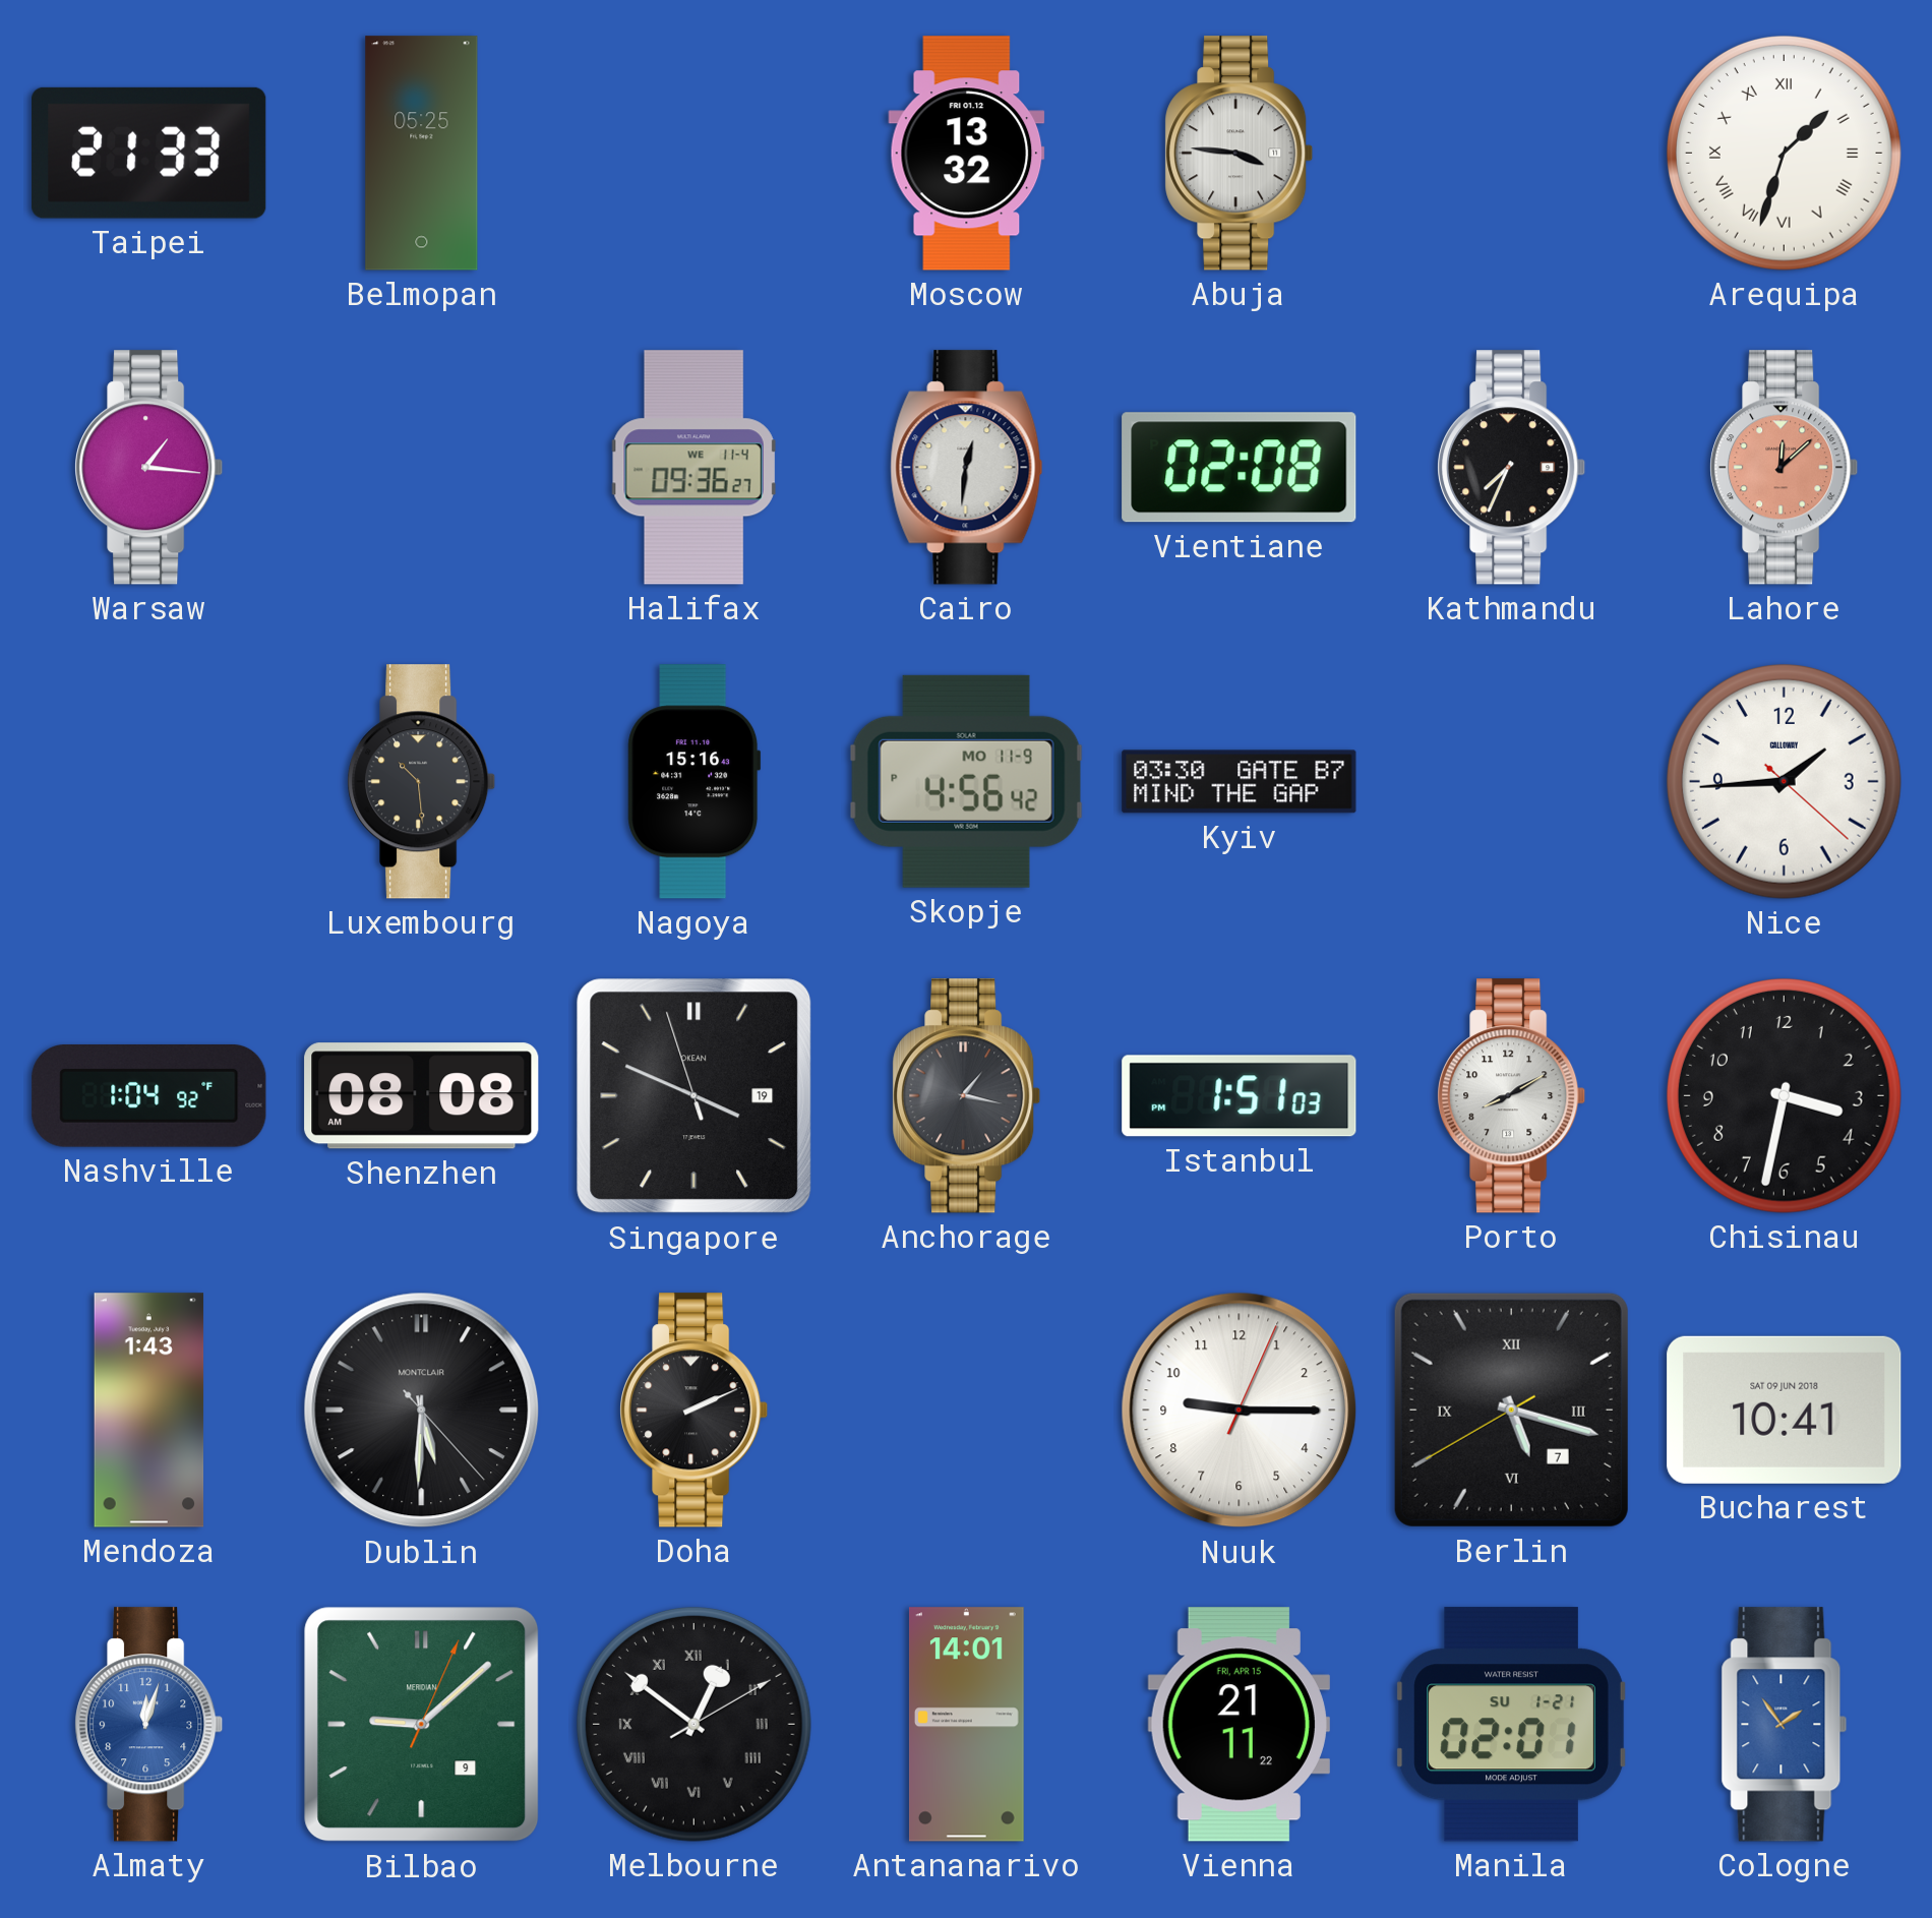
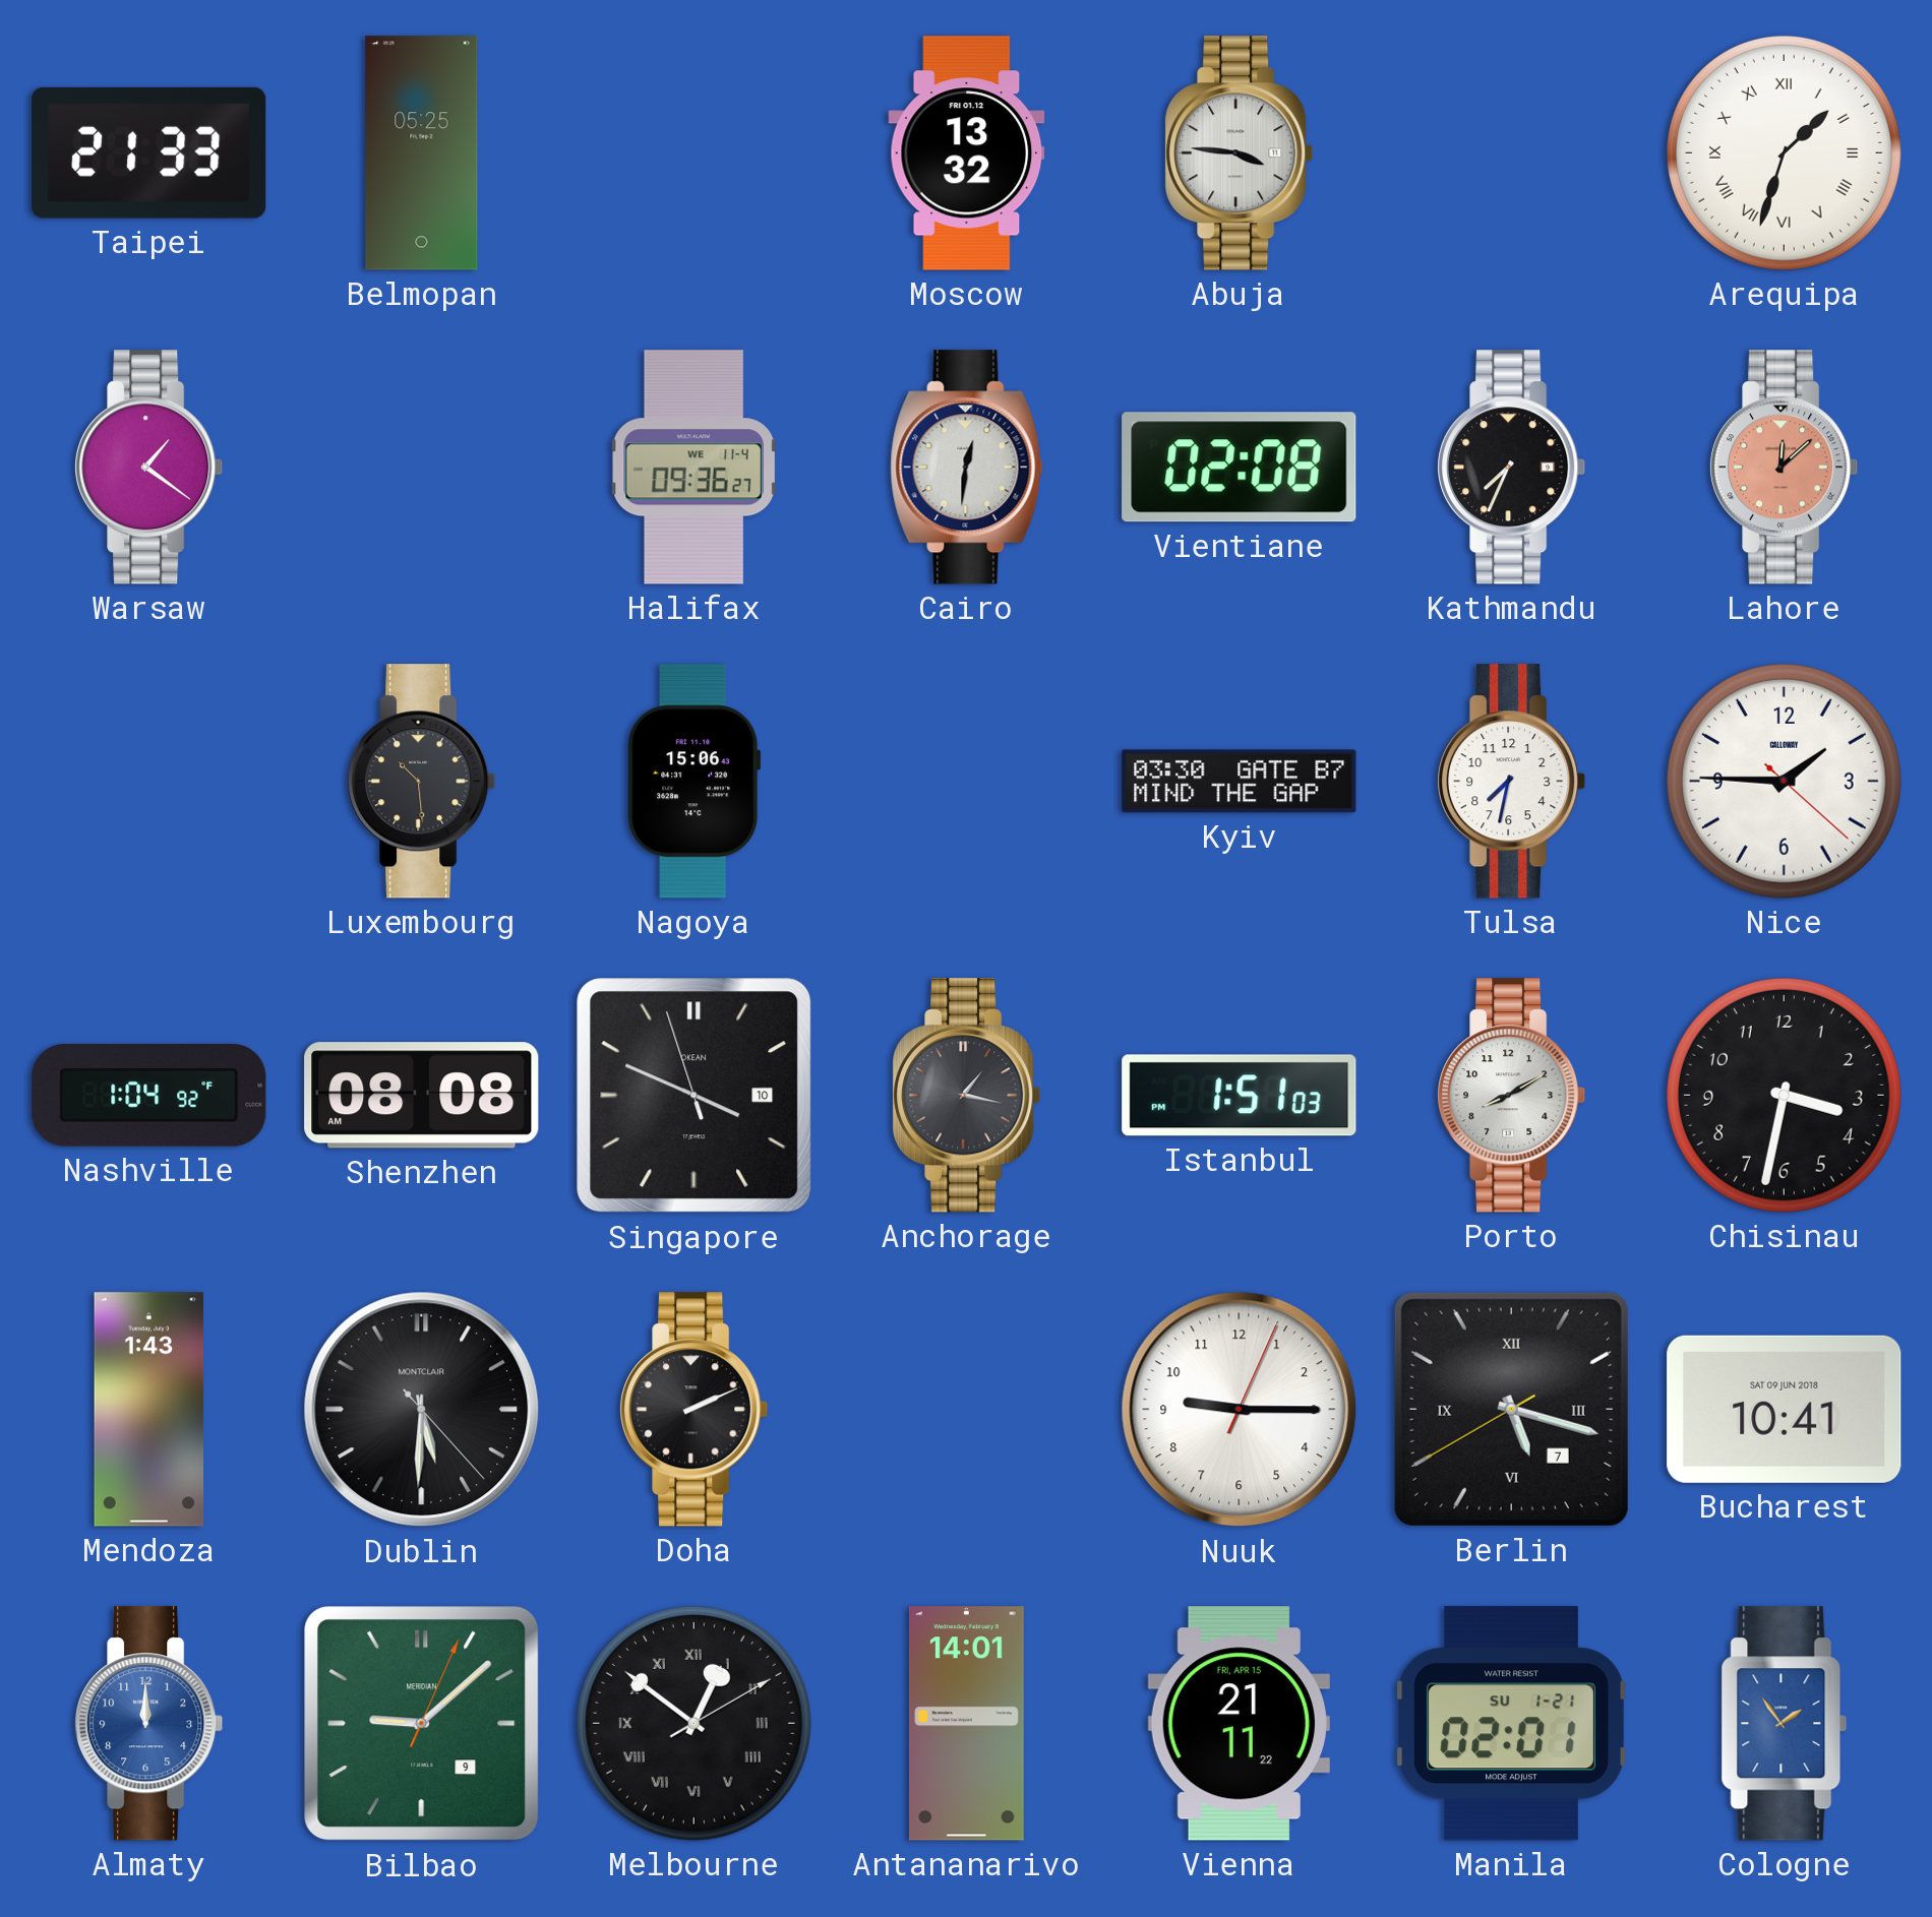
Warsaw: 1:16 -> 1:21 (149, 468)
Nagoya: 15:16 -> 15:06 (695, 782)
Skopje: 4:56 -> none (966, 781)
Tulsa: none -> 7:32 (1512, 782)
Nice: 1:44 -> 1:45 (1784, 781)
Singapore date: 19 -> 10 (695, 1096)
Almaty: 12:03 -> 12:00 (149, 1724)
